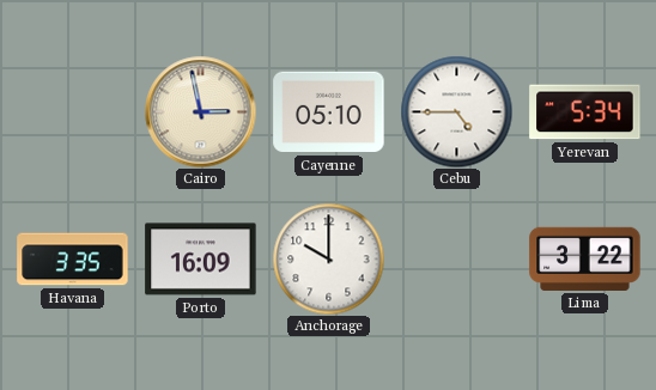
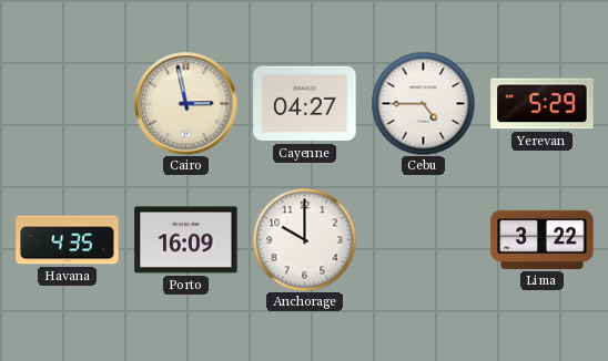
Cayenne: 05:10 -> 04:27 (305, 104)
Yerevan: 5:34 -> 5:29 (543, 104)
Havana: 3:35 -> 4:35 (68, 240)
